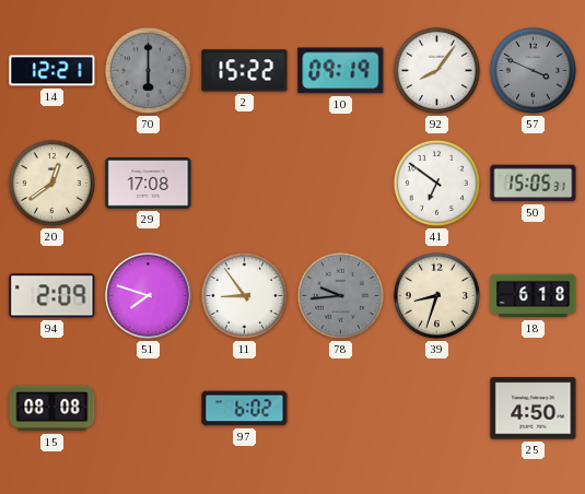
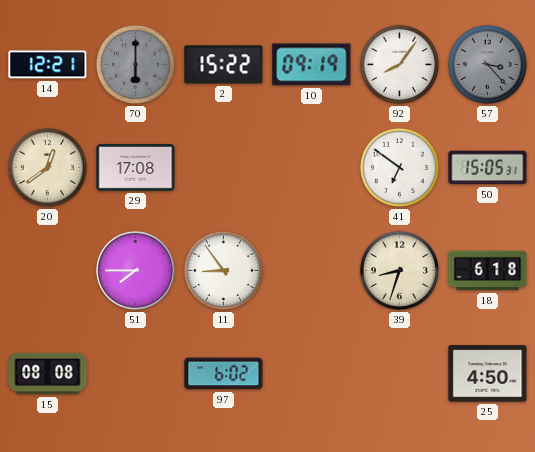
57: 3:49 -> 3:23 (487, 64)
94: 2:09 -> none (52, 296)
51: 7:48 -> 7:45 (136, 271)
78: 9:44 -> none (340, 295)
